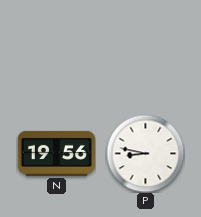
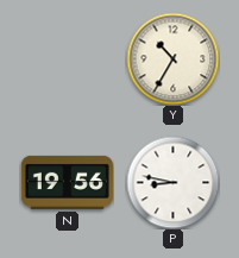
Y: none -> 10:35 (172, 58)
